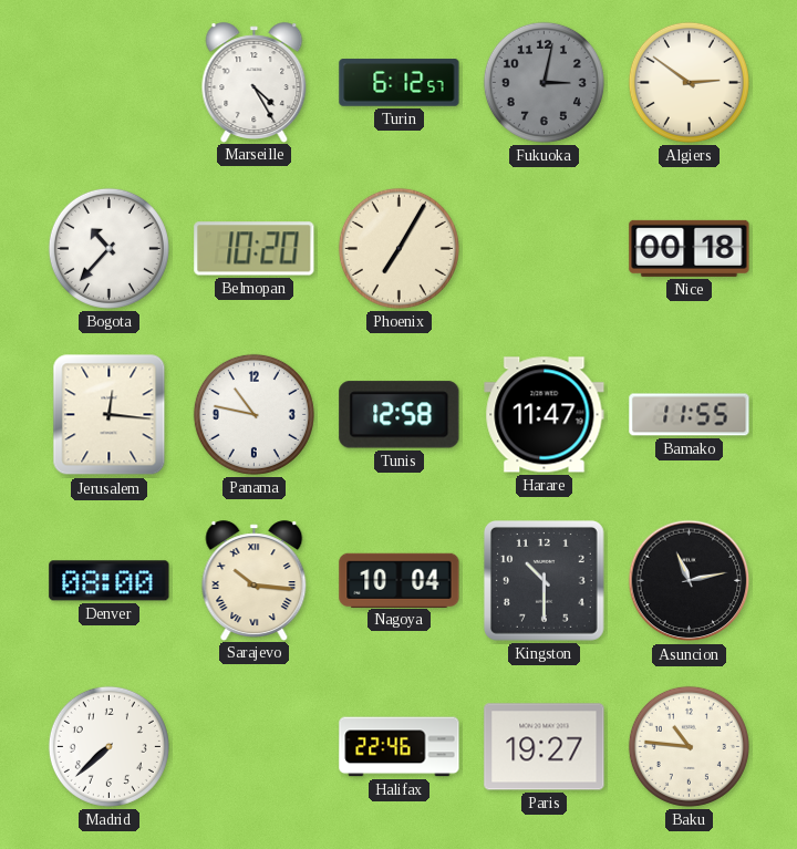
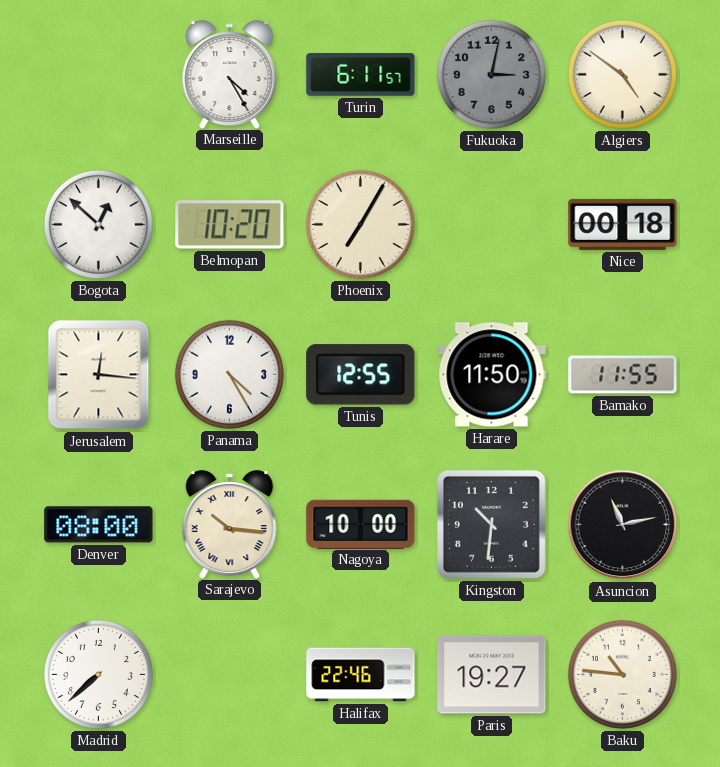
Turin: 6:12 -> 6:11 (361, 75)
Algiers: 2:51 -> 4:51 (622, 74)
Bogota: 10:37 -> 12:52 (98, 224)
Panama: 10:47 -> 4:25 (229, 374)
Tunis: 12:58 -> 12:55 (361, 375)
Harare: 11:47 -> 11:50 (492, 375)
Nagoya: 10:04 -> 10:00 (361, 524)
Kingston: 10:30 -> 10:31 (491, 524)
